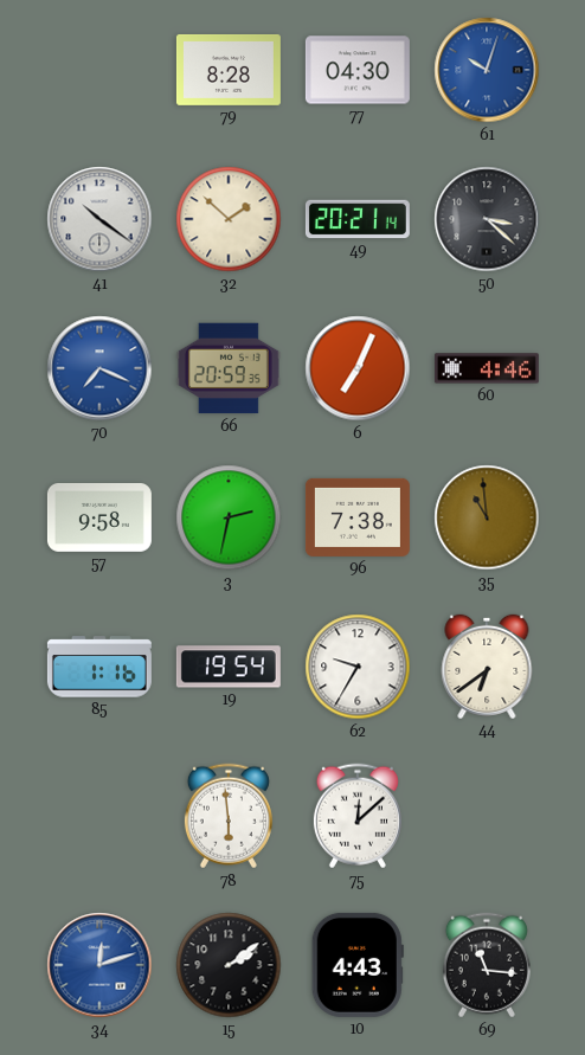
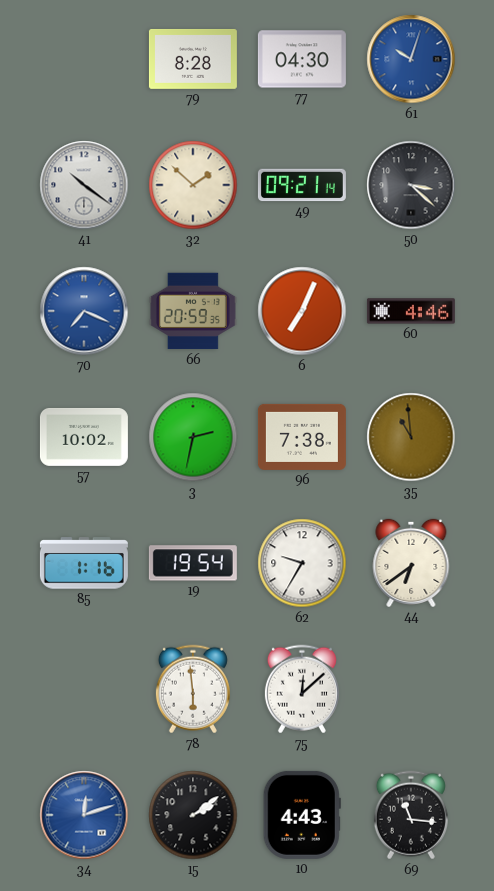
49: 20:21 -> 09:21 (302, 185)
57: 9:58 -> 10:02 (84, 437)
